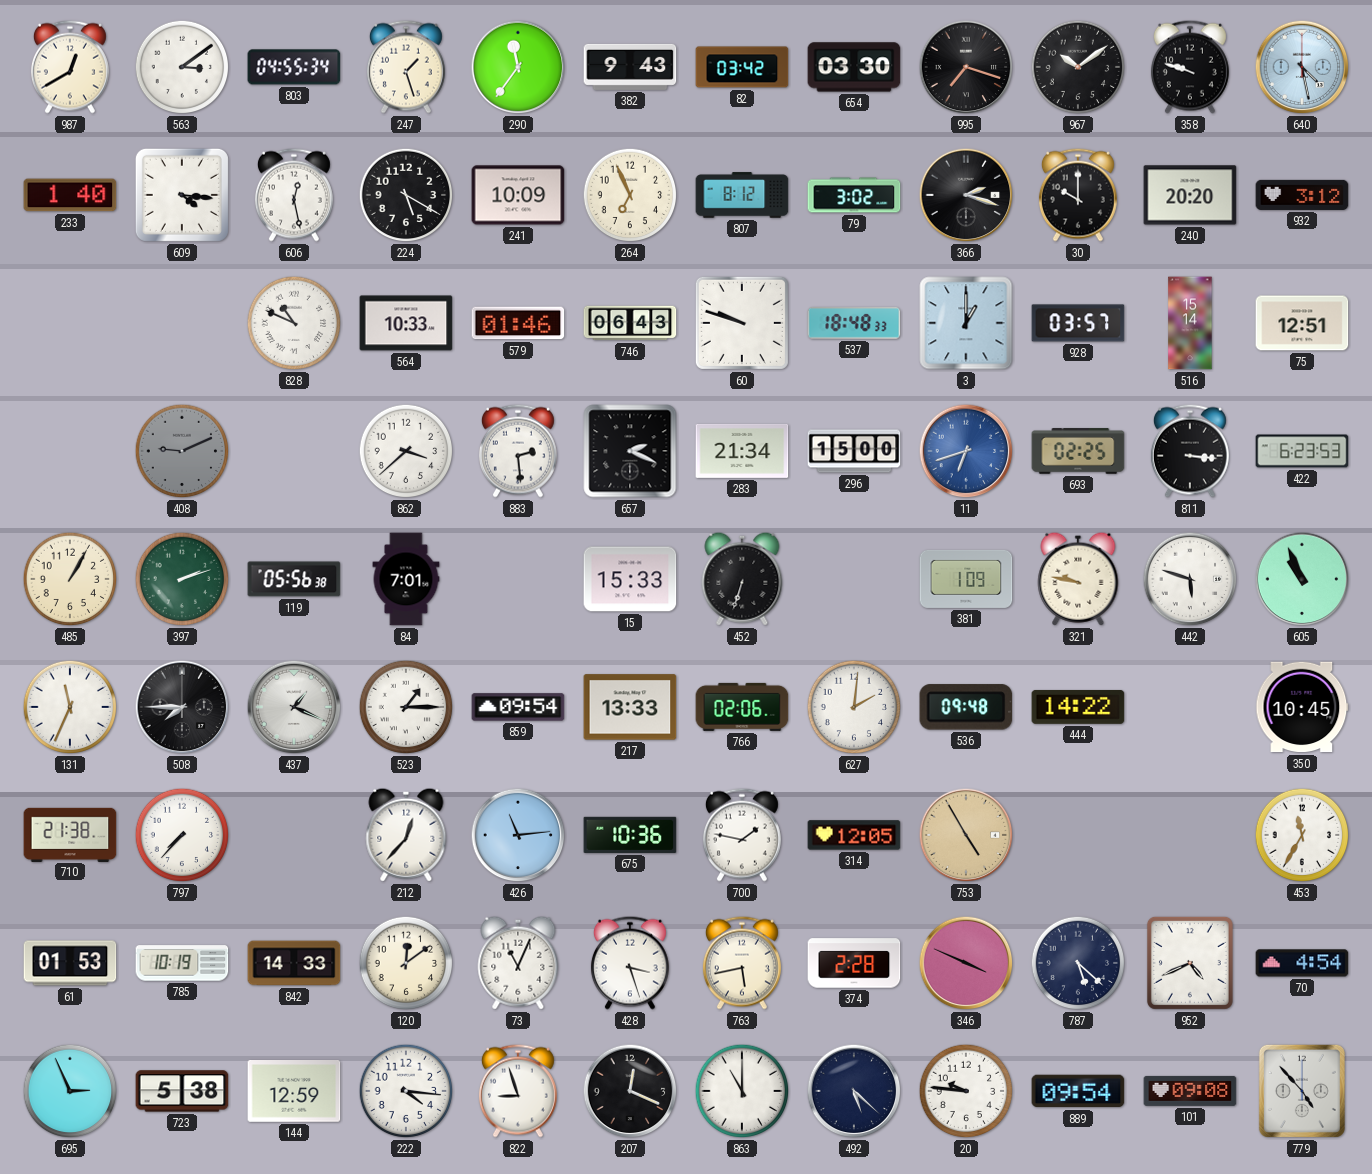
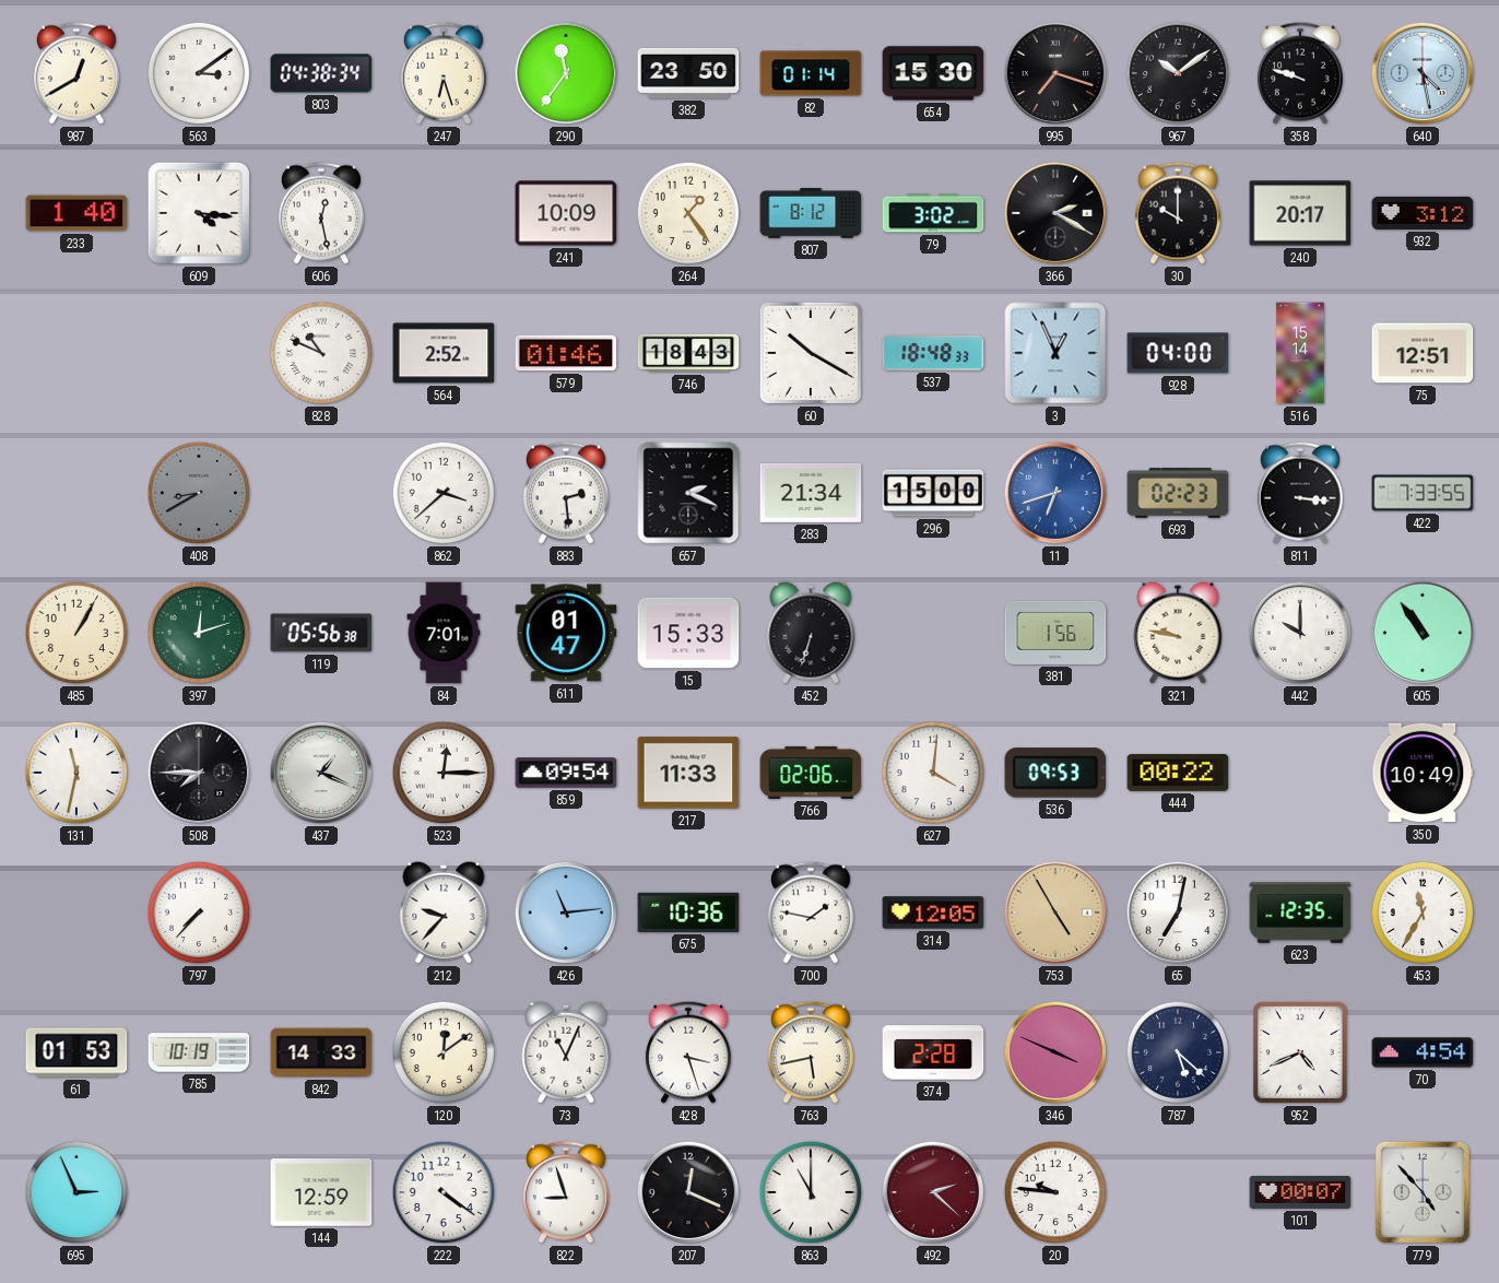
803: 04:55 -> 04:38 (321, 73)
247: 1:27 -> 6:27 (444, 73)
382: 9:43 -> 23:50 (688, 73)
82: 03:42 -> 01:14 (811, 73)
654: 03:30 -> 15:30 (933, 73)
224: 5:20 -> none (406, 195)
264: 6:56 -> 1:24 (688, 213)
366: 2:18 -> 2:20 (1055, 213)
240: 20:20 -> 20:17 (1300, 213)
564: 10:33 -> 2:52 (444, 353)
746: 06:43 -> 18:43 (688, 353)
60: 9:48 -> 10:20 (811, 353)
3: 1:00 -> 12:56 (1055, 353)
928: 03:57 -> 04:00 (1178, 353)
408: 9:11 -> 8:40 (199, 493)
693: 02:25 -> 02:23 (1178, 493)
422: 6:23 -> 7:33 (1423, 493)
397: 2:12 -> 12:12 (199, 633)
611: none -> 01:47 (566, 633)
381: 1:09 -> 1:56 (1055, 633)
442: 5:48 -> 10:00 (1300, 633)
605: 10:56 -> 10:54 (1423, 633)
131: 11:34 -> 11:32 (76, 773)
523: 1:15 -> 12:15 (444, 773)
217: 13:33 -> 11:33 (688, 773)
627: 2:01 -> 4:01 (933, 773)
536: 09:48 -> 09:53 (1055, 773)
444: 14:22 -> 00:22 (1178, 773)
350: 10:45 -> 10:49 (1423, 773)
710: 21:38 -> none (70, 834)
212: 12:37 -> 9:37 (444, 913)
65: none -> 7:02 (1178, 913)
623: none -> 12:35 (1300, 913)
723: 5:38 -> none (182, 1091)
222: 4:16 -> 4:21 (444, 1192)
492: 5:22 -> 2:22 (933, 1192)
492 dial: navy -> burgundy (933, 1192)
889: 09:54 -> none (1078, 1091)
101: 09:08 -> 00:07 (1300, 1192)
